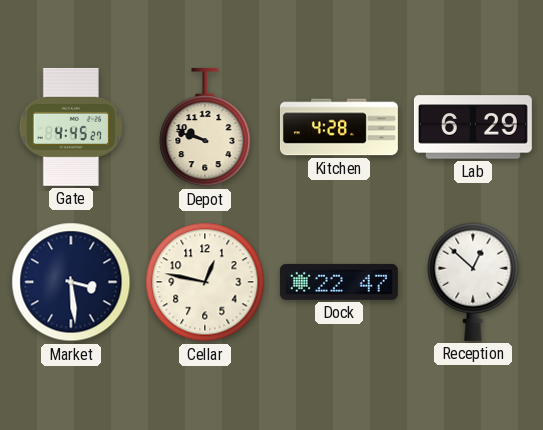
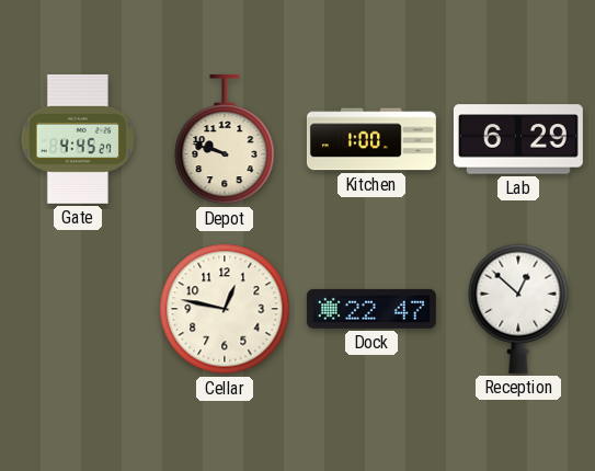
Kitchen: 4:28 -> 1:00 (371, 139)
Market: 3:29 -> none (71, 282)
